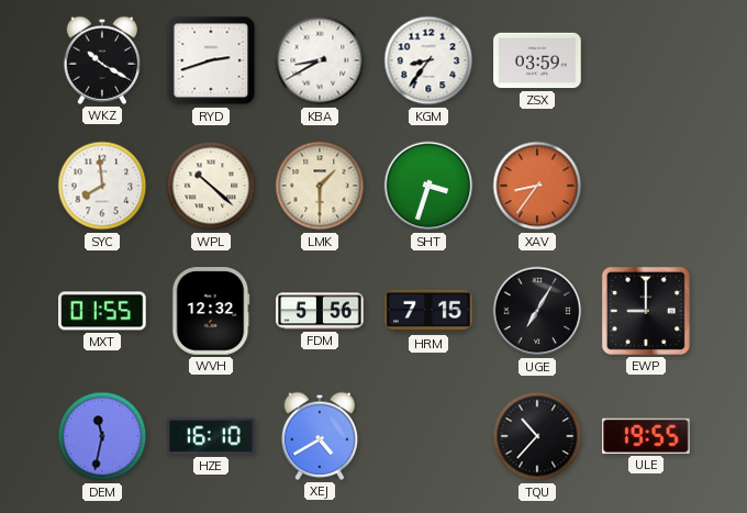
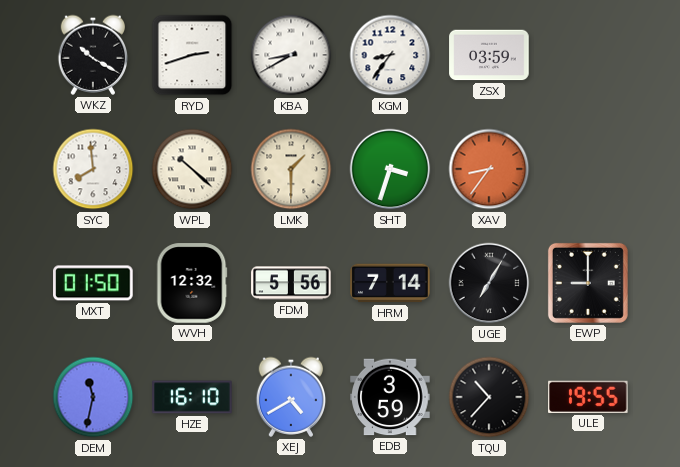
MXT: 01:55 -> 01:50 (93, 283)
HRM: 7:15 -> 7:14 (390, 283)
EDB: none -> 3:59 (390, 397)
